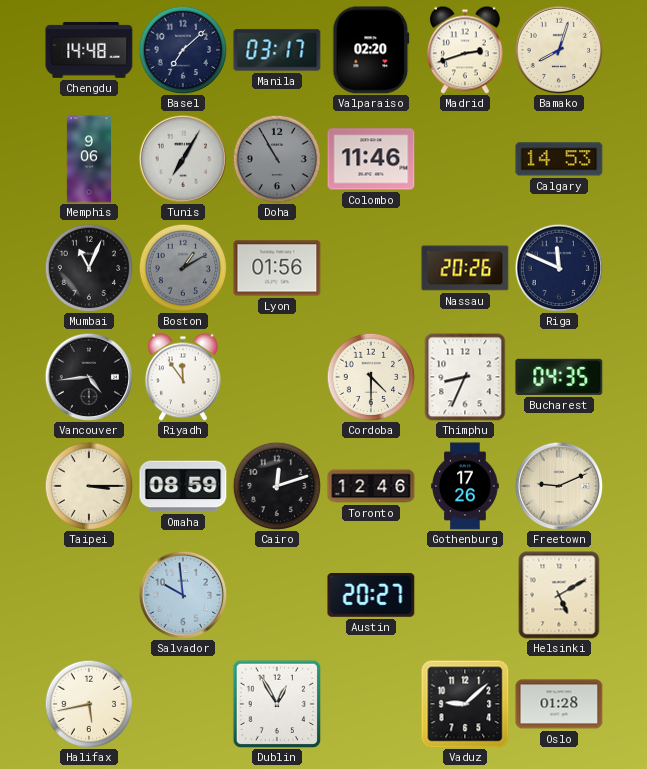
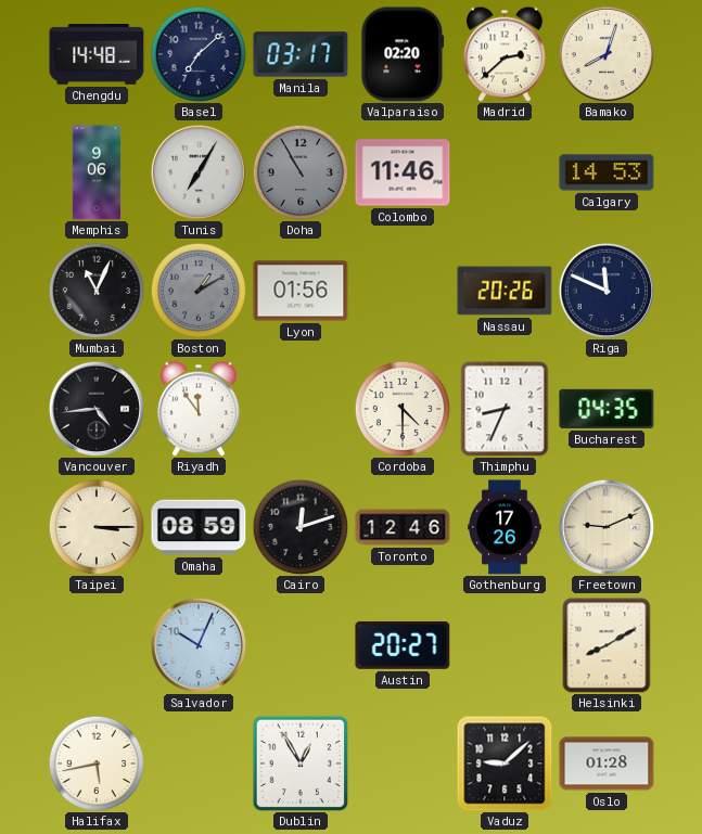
Madrid: 2:42 -> 2:38 (506, 54)
Salvador: 9:59 -> 10:04 (197, 644)
Helsinki: 5:10 -> 8:10 (607, 645)
